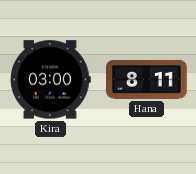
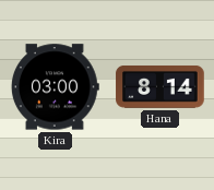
Hana: 8:11 -> 8:14 (160, 86)
